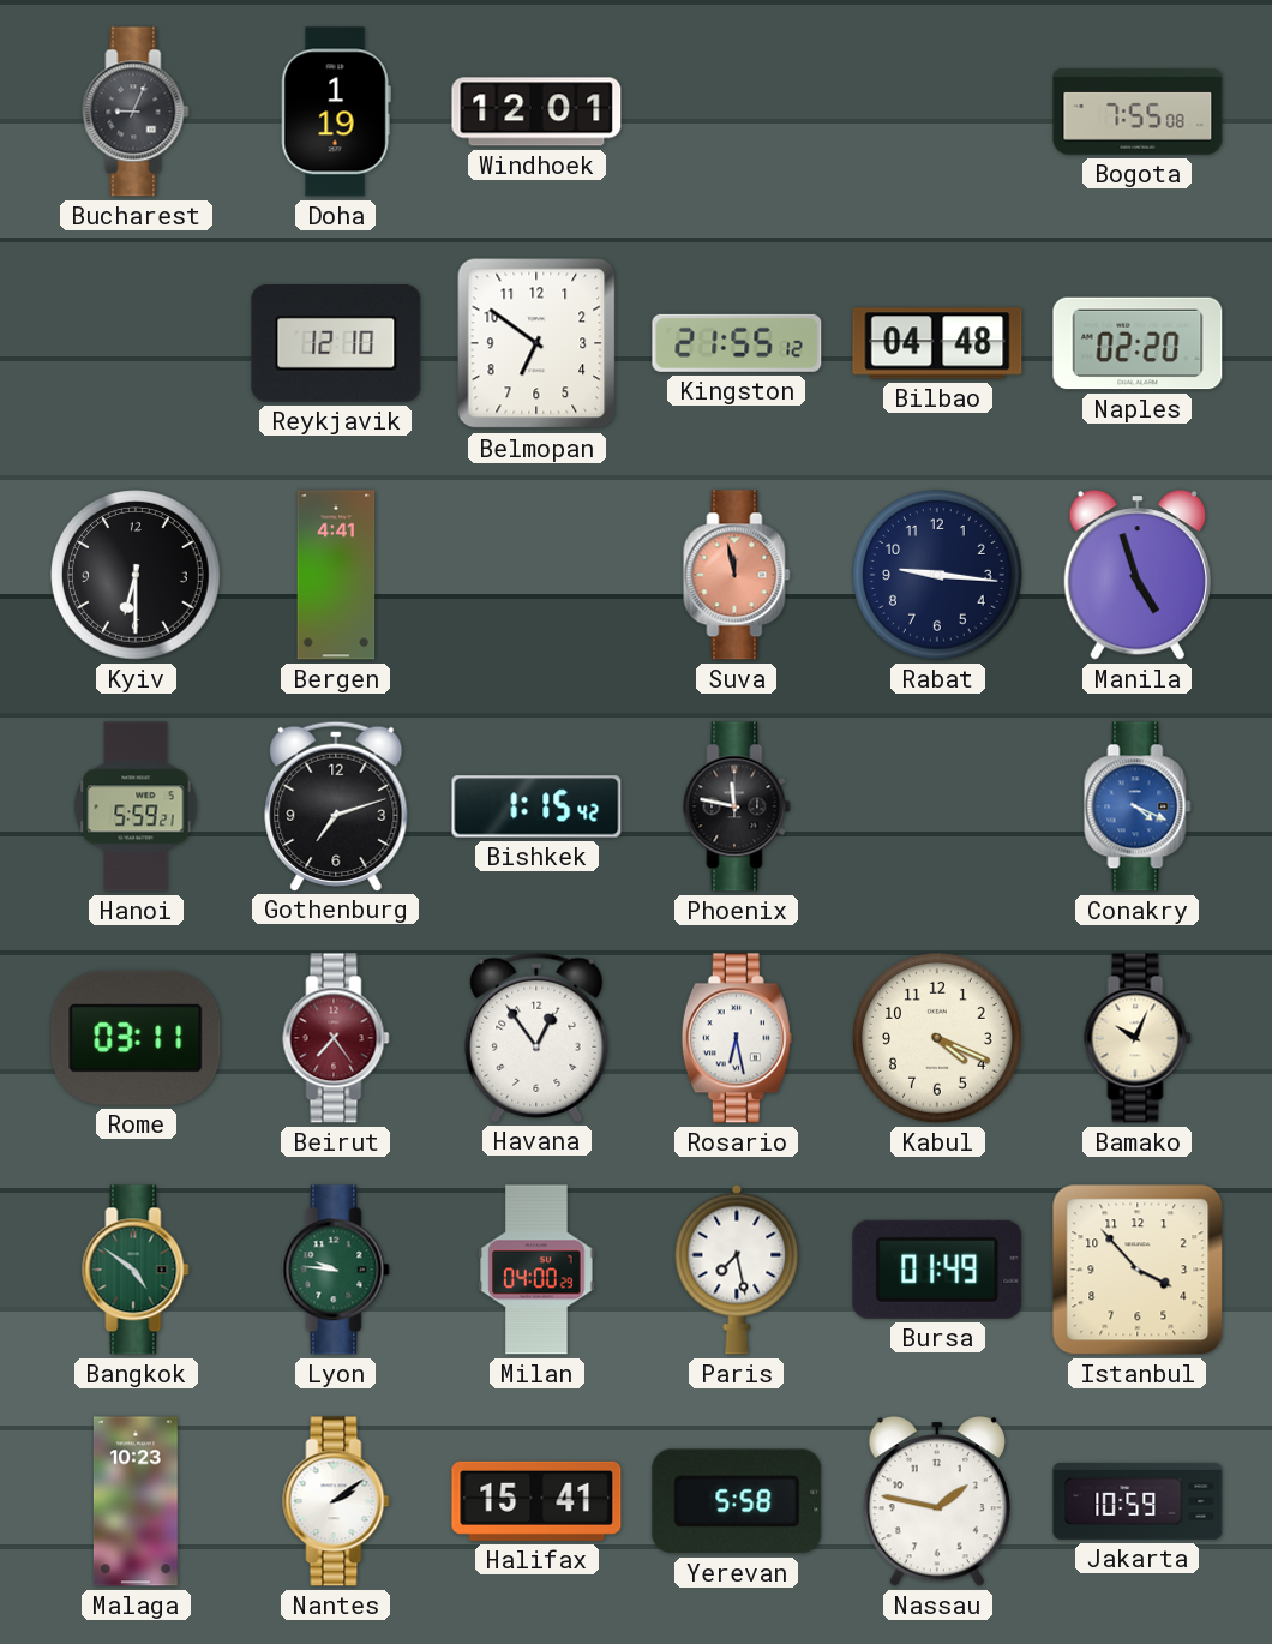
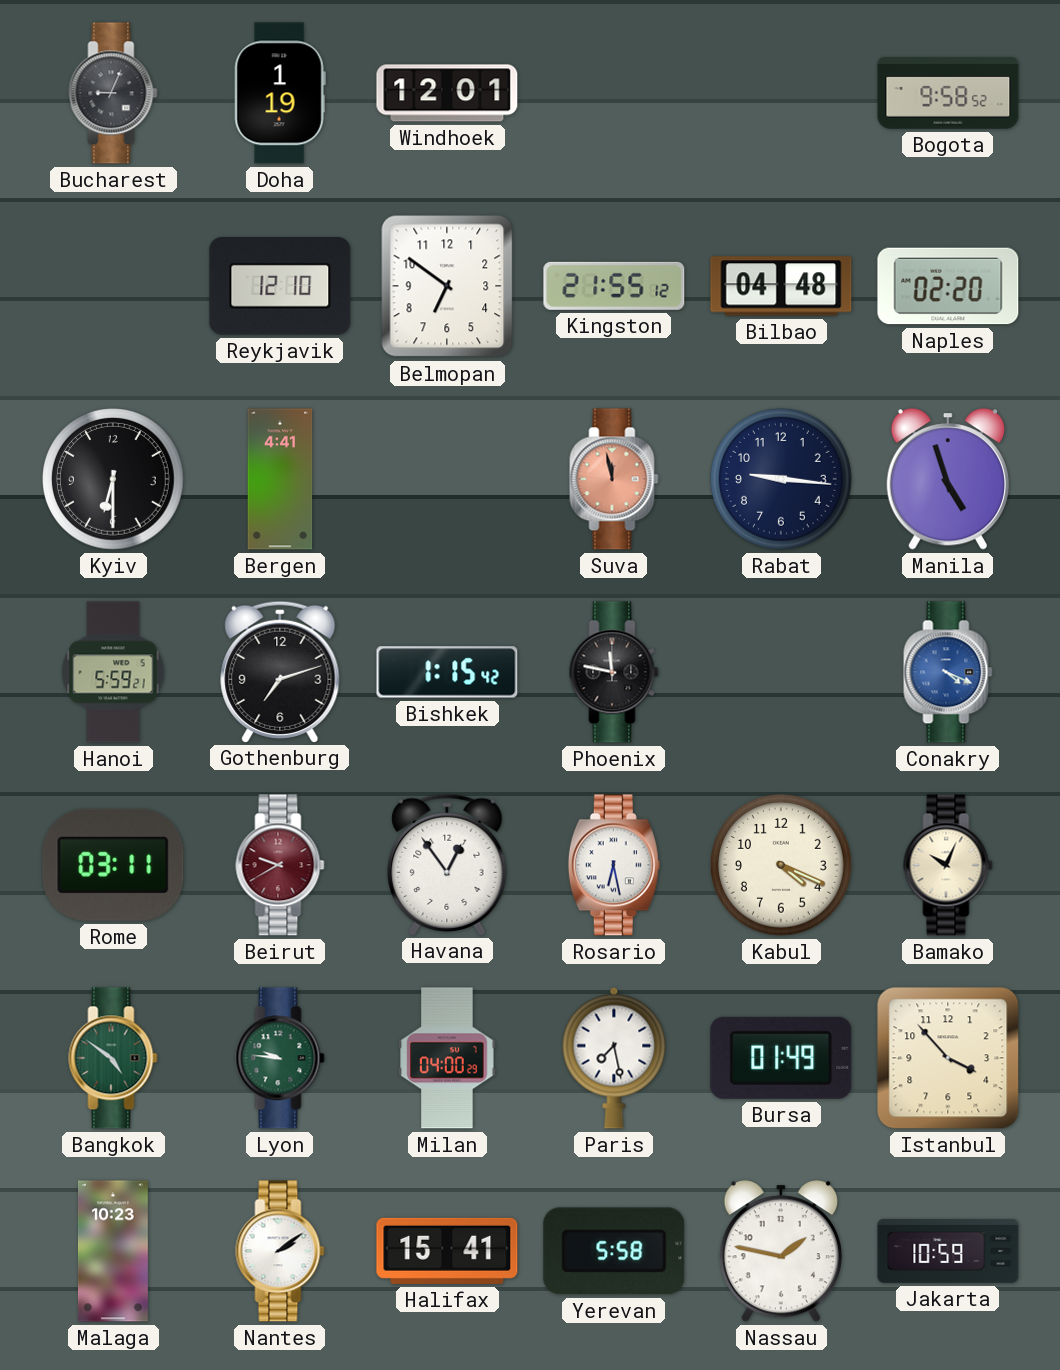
Bogota: 7:55 -> 9:58 (948, 93)
Beirut: 7:24 -> 9:40 (280, 865)
